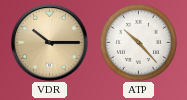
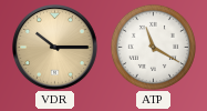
ATP: 10:23 -> 11:20 (153, 47)
